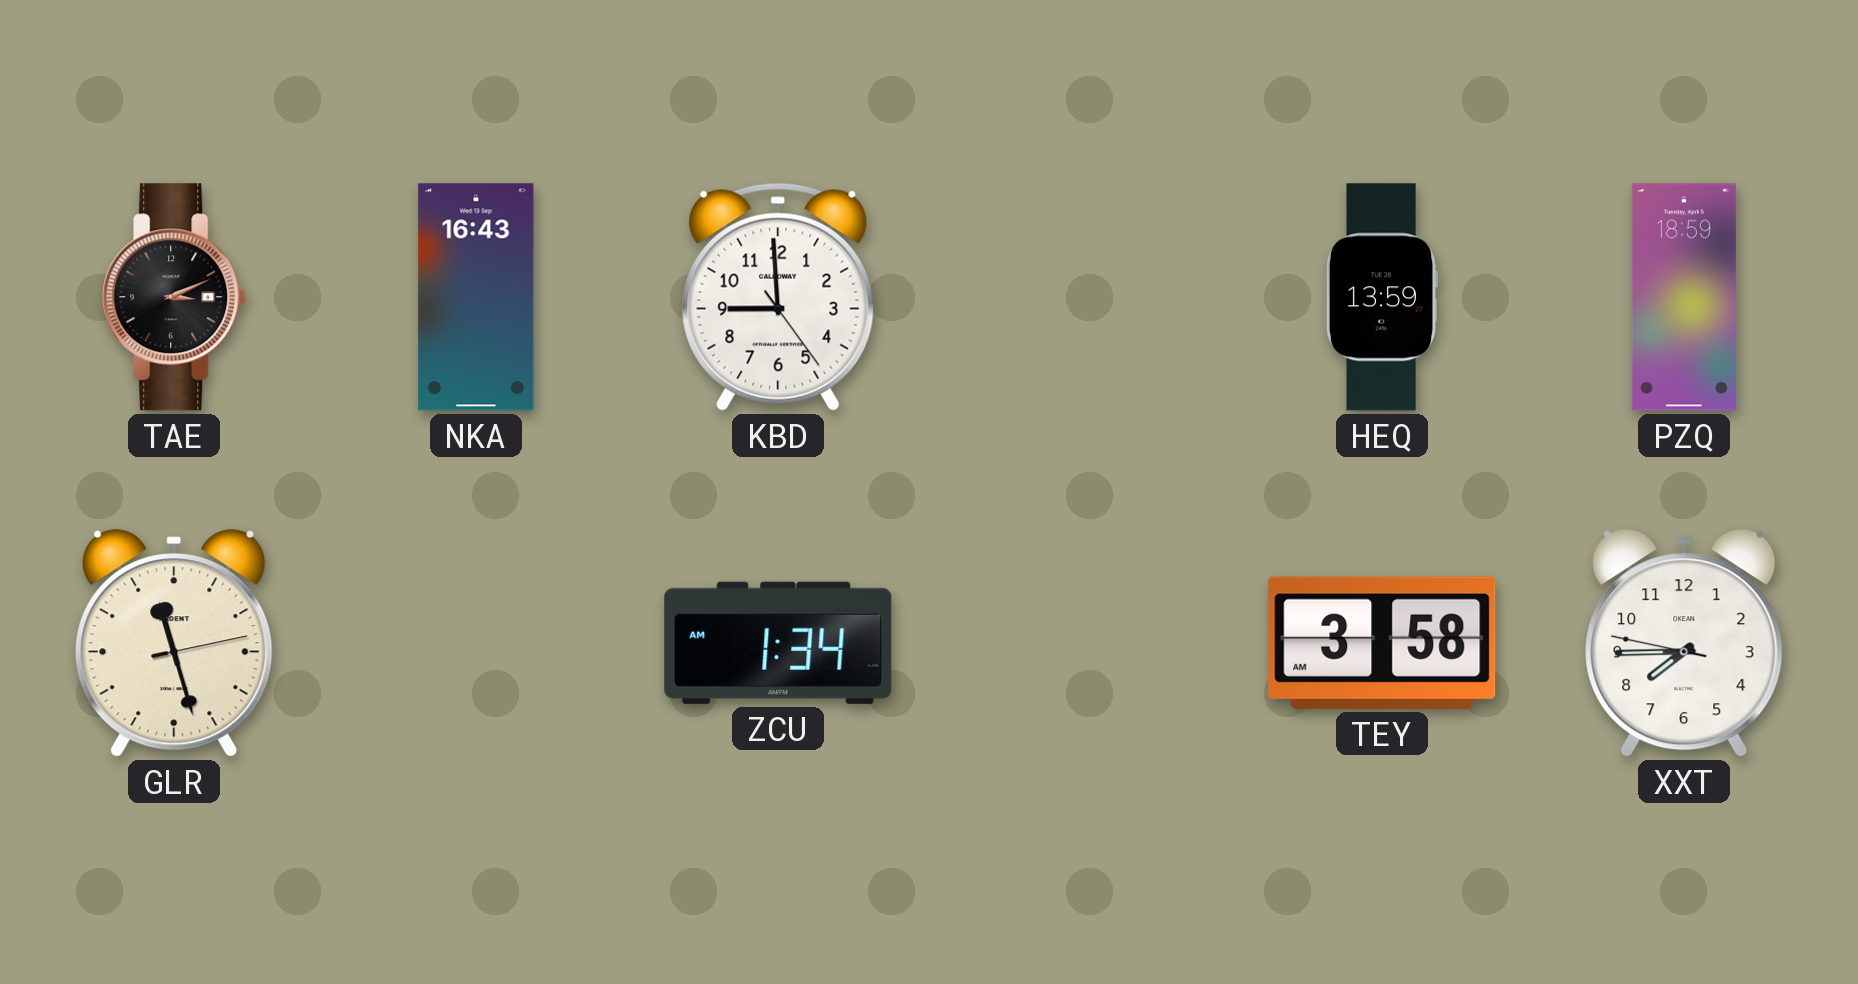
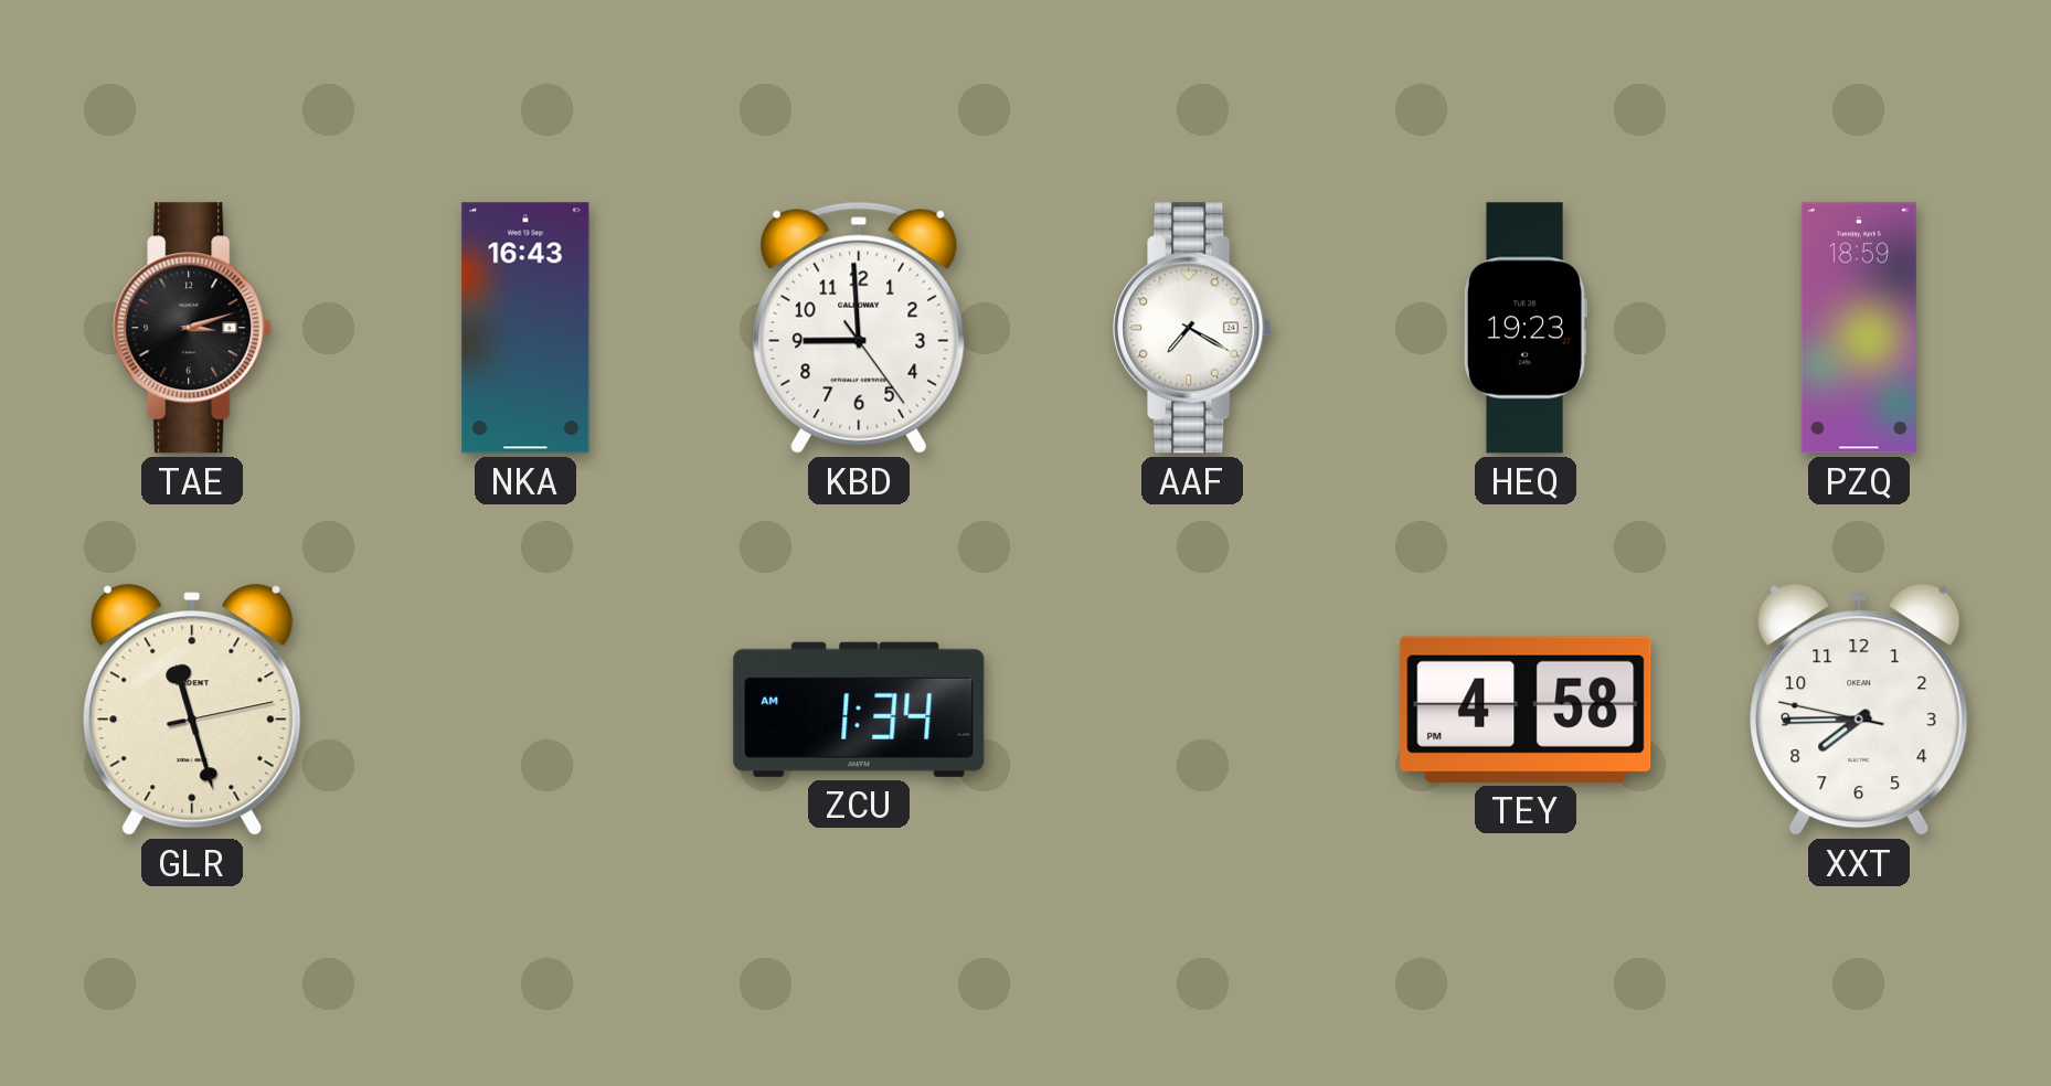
TAE: 3:11 -> 3:12 (192, 328)
AAF: none -> 7:20 (1192, 328)
HEQ: 13:59 -> 19:23 (1524, 328)
TEY: 3:58 -> 4:58 (1526, 710)
